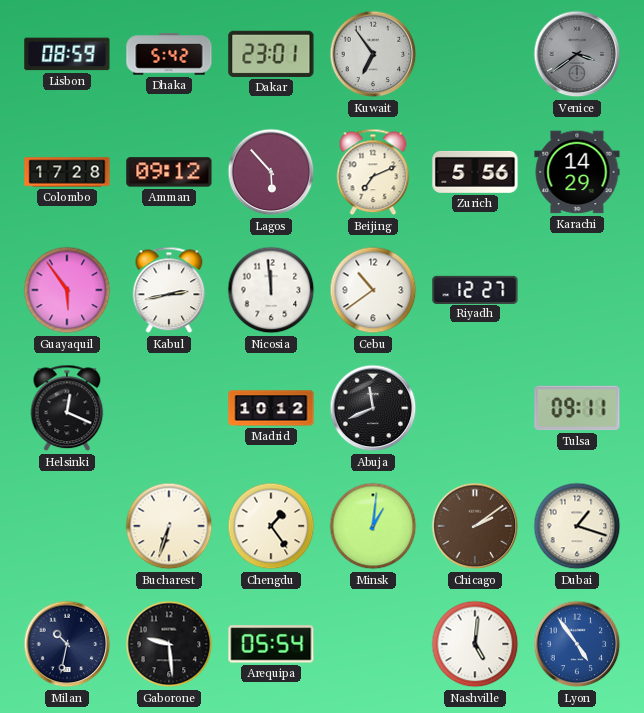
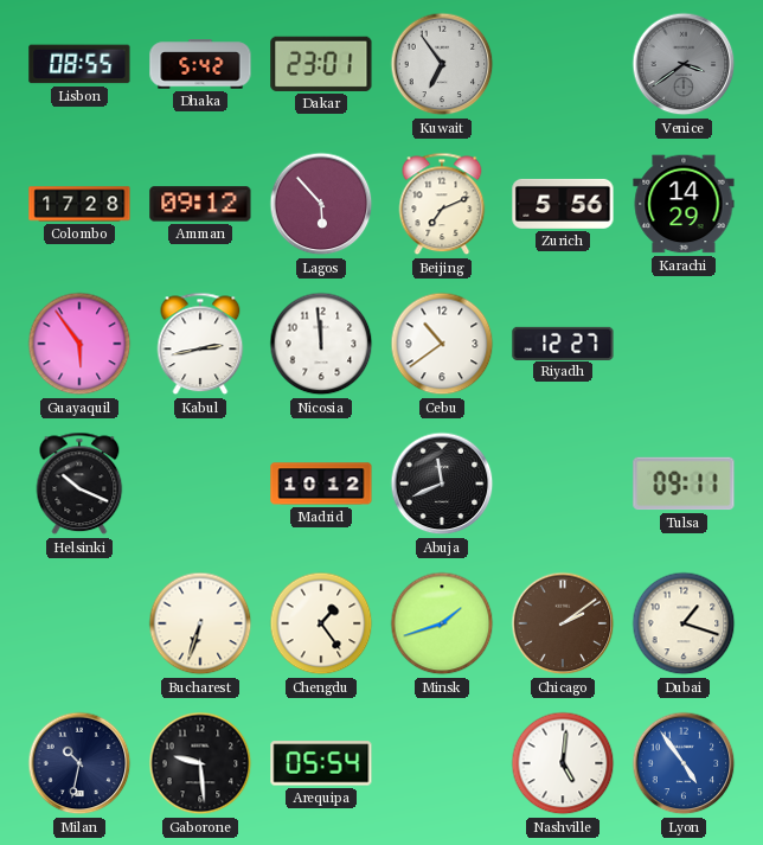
Lisbon: 08:59 -> 08:55 (79, 64)
Helsinki: 12:19 -> 10:19 (79, 484)
Minsk: 1:01 -> 1:42 (442, 623)
